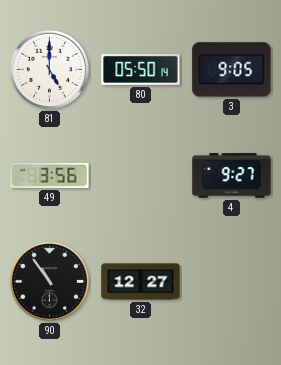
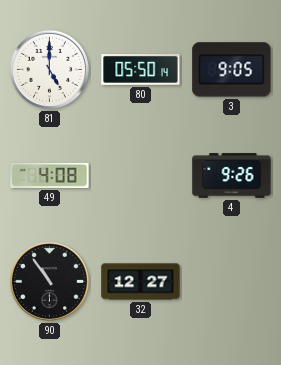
49: 3:56 -> 4:08 (50, 175)
4: 9:27 -> 9:26 (232, 176)
